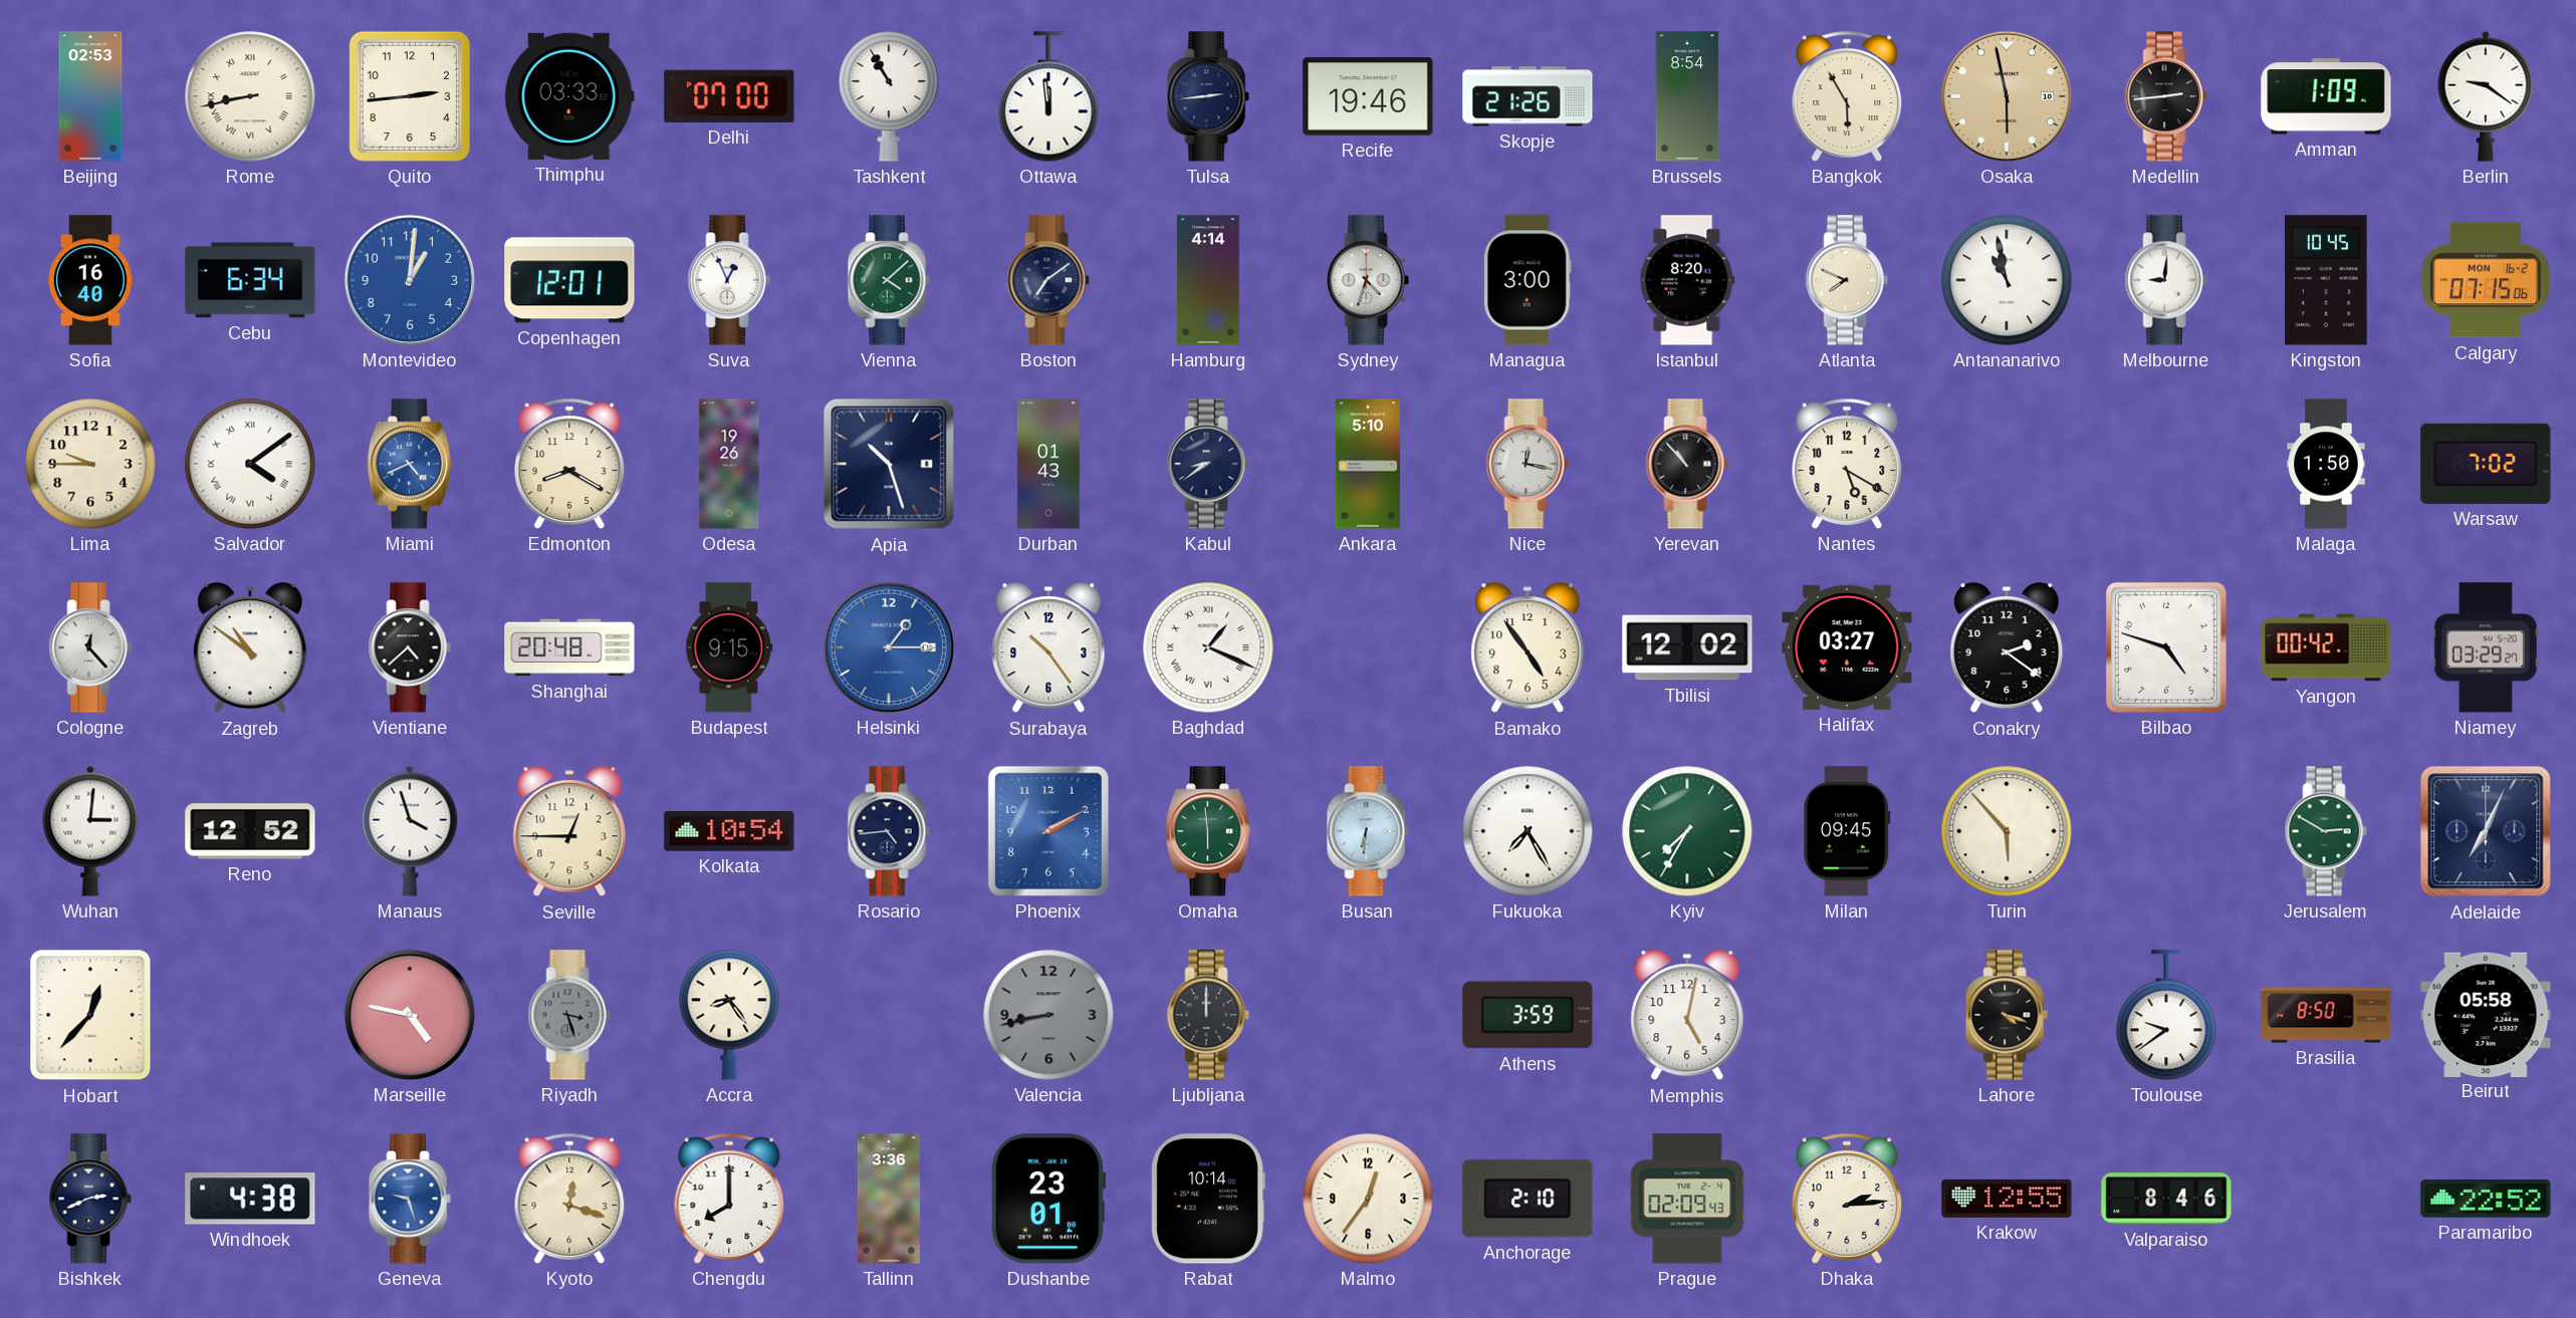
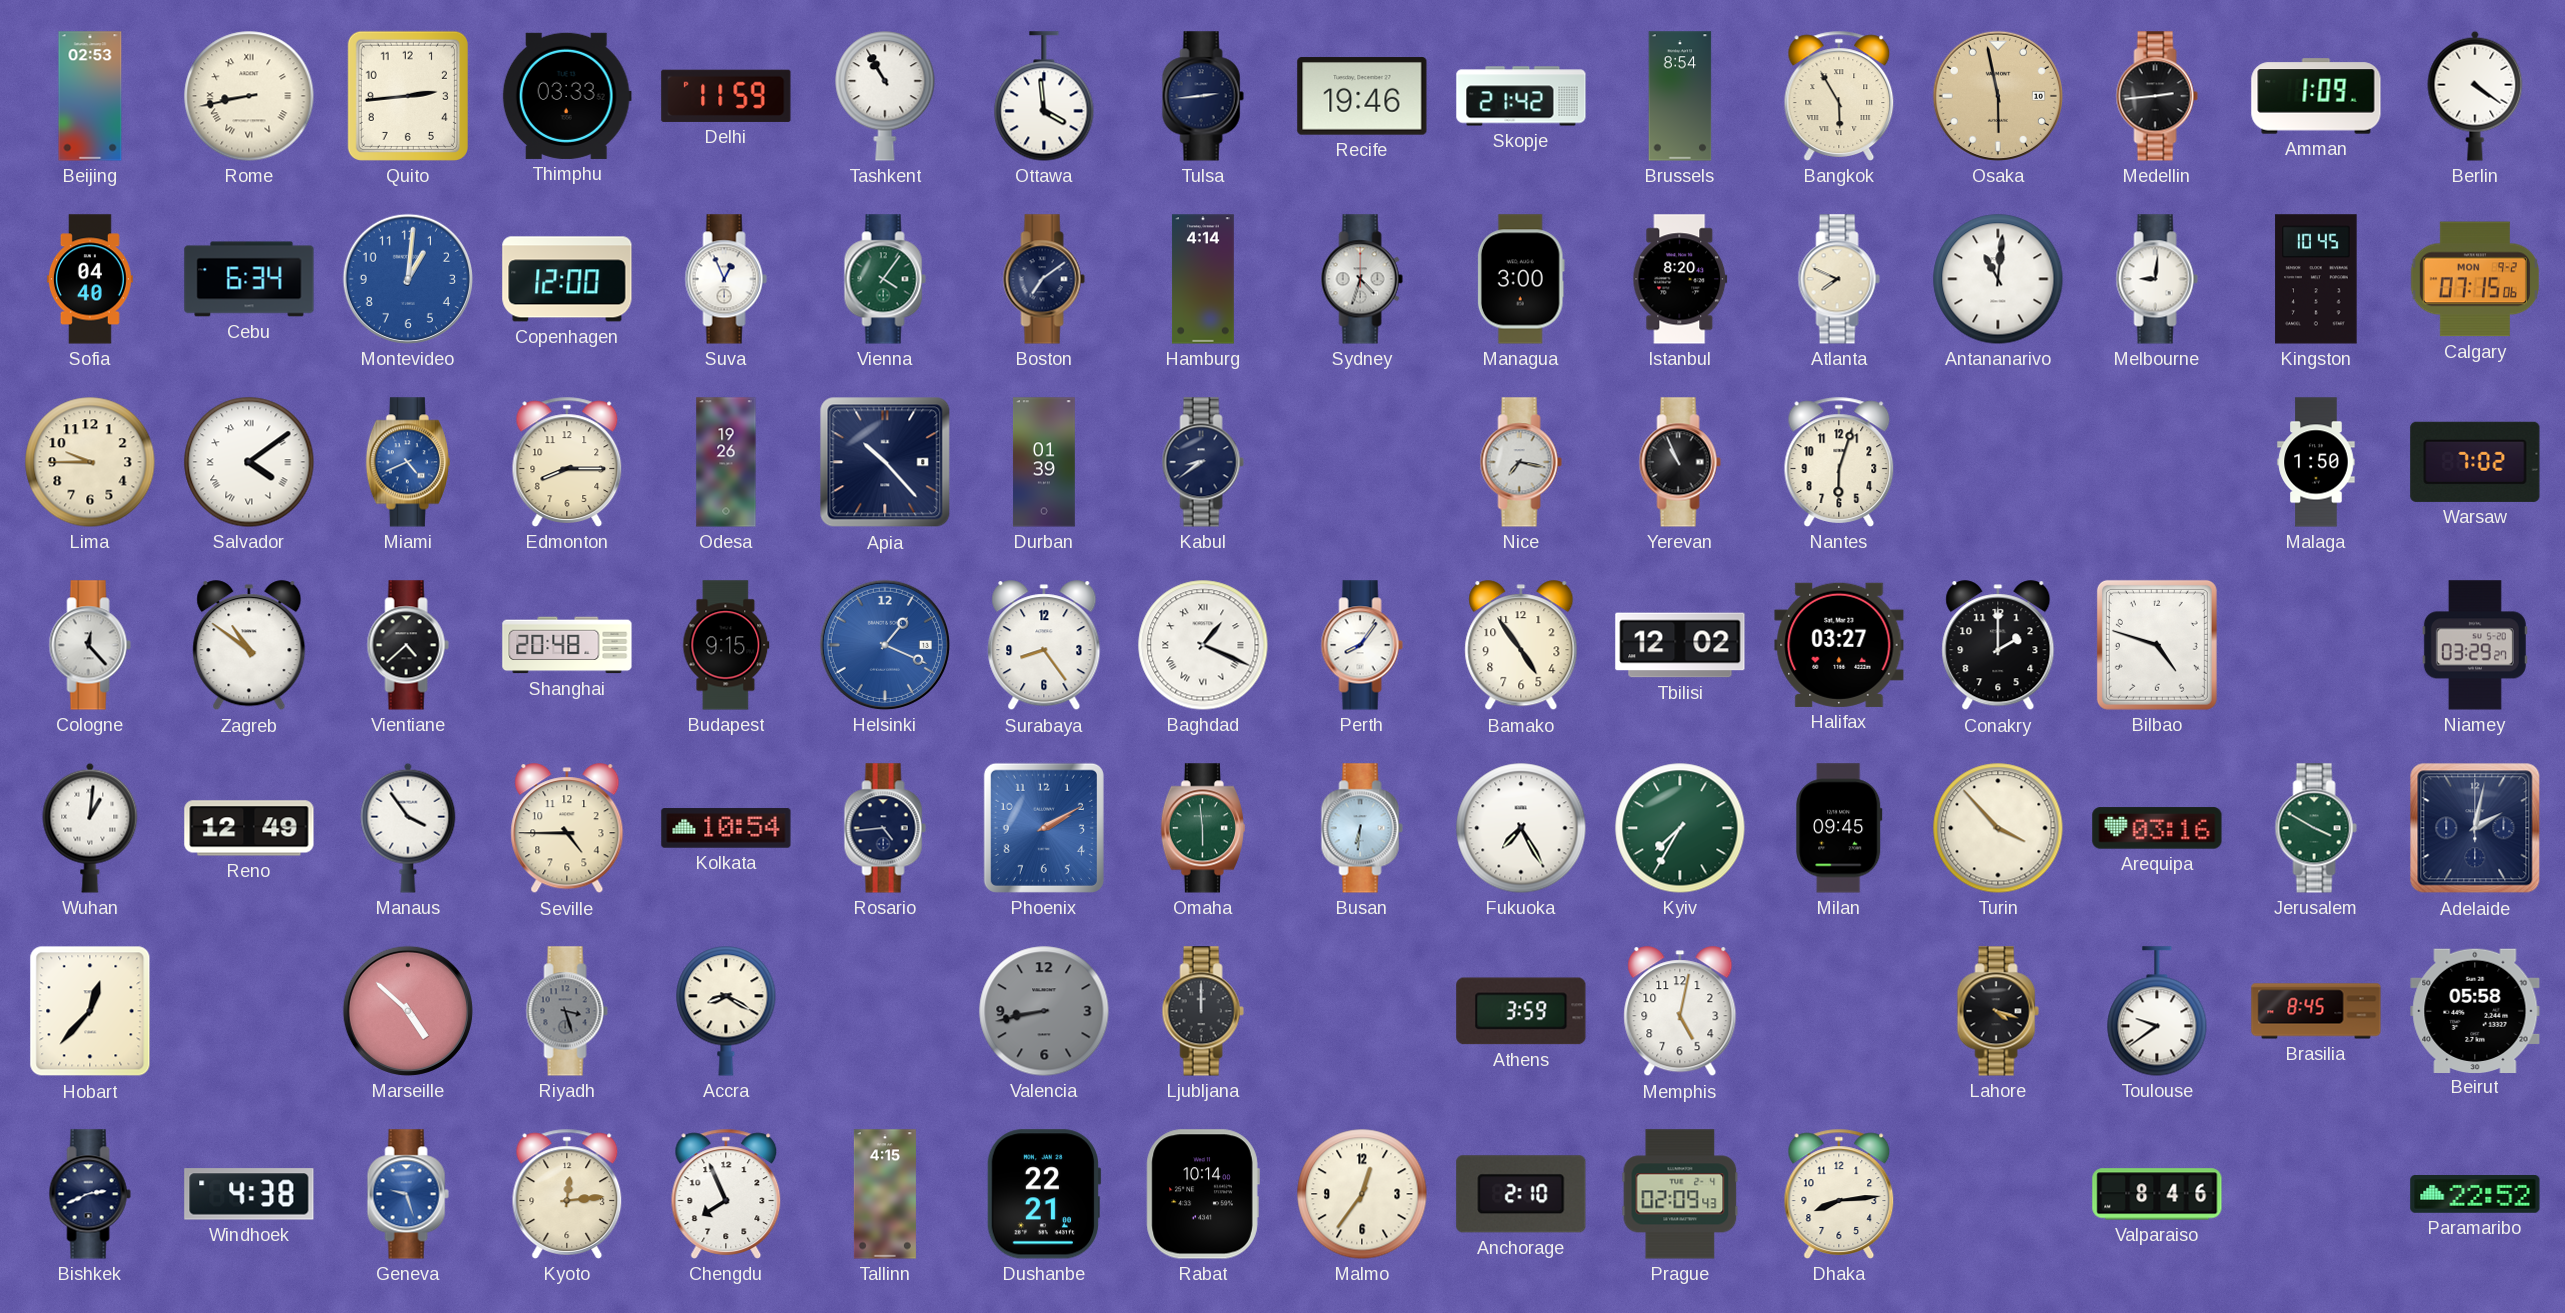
Delhi: 07:00 -> 11:59 (726, 96)
Ottawa: 11:59 -> 3:59 (1044, 96)
Skopje: 21:26 -> 21:42 (1521, 96)
Berlin: 9:21 -> 4:21 (2475, 96)
Sofia: 16:40 -> 04:40 (90, 279)
Copenhagen: 12:01 -> 12:00 (567, 279)
Vienna: 4:08 -> 4:06 (885, 279)
Antananarivo: 10:58 -> 11:01 (1998, 279)
Calgary date: MON 16-2 -> MON 9-2 (2475, 279)
Edmonton: 8:20 -> 8:15 (567, 462)
Apia: 10:27 -> 10:23 (885, 462)
Durban: 01:43 -> 01:39 (1044, 462)
Ankara: 5:10 -> none (1368, 464)
Nice: 12:17 -> 7:17 (1521, 462)
Yerevan: 10:53 -> 10:56 (1680, 462)
Nantes: 5:20 -> 6:03 (1839, 462)
Helsinki: 1:15 -> 1:19 (885, 645)
Surabaya: 10:24 -> 8:24 (1044, 646)
Perth: none -> 8:06 (1362, 645)
Conakry: 2:21 -> 2:00 (1998, 646)
Yangon: 00:42 -> none (2326, 647)
Wuhan: 3:01 -> 1:01 (90, 828)
Reno: 12:52 -> 12:49 (249, 828)
Manaus: 3:57 -> 3:54 (408, 828)
Seville: 12:45 -> 4:45 (567, 829)
Turin: 5:53 -> 3:53 (1998, 828)
Arequipa: none -> 03:16 (2157, 828)
Jerusalem: 2:50 -> 3:50 (2316, 828)
Adelaide: 7:04 -> 2:02 (2475, 828)
Marseille: 4:47 -> 4:52 (408, 1011)
Accra: 8:24 -> 8:20 (726, 1011)
Brasilia: 8:50 -> 8:45 (2316, 1011)
Kyoto: 12:18 -> 12:14 (567, 1194)
Chengdu: 8:00 -> 7:56 (726, 1194)
Tallinn: 3:36 -> 4:15 (885, 1194)
Dushanbe: 23:01 -> 22:21 (1044, 1194)
Dhaka: 2:14 -> 8:14 (1839, 1194)
Krakow: 12:55 -> none (2007, 1199)
